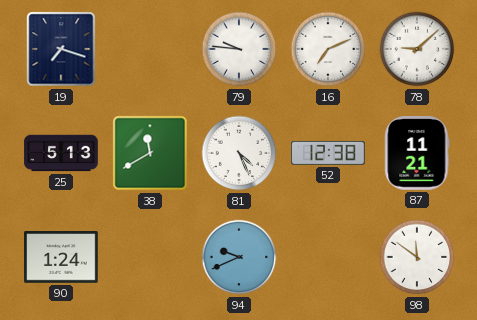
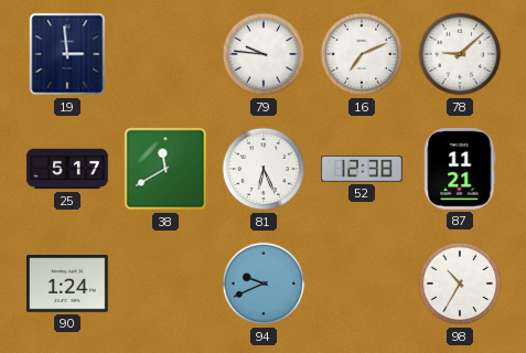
19: 7:18 -> 2:59 (67, 54)
25: 5:13 -> 5:17 (67, 169)
81: 4:26 -> 6:26 (264, 169)
98: 11:51 -> 10:35 (460, 284)
